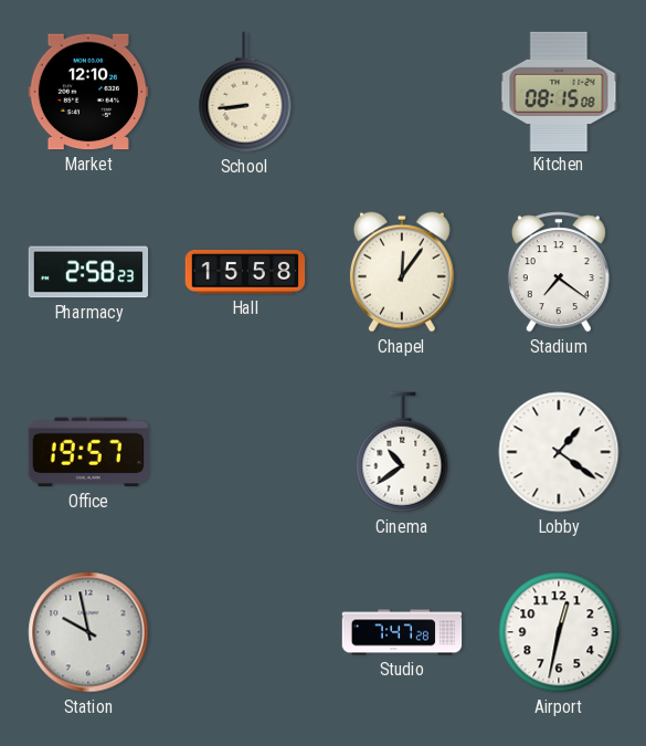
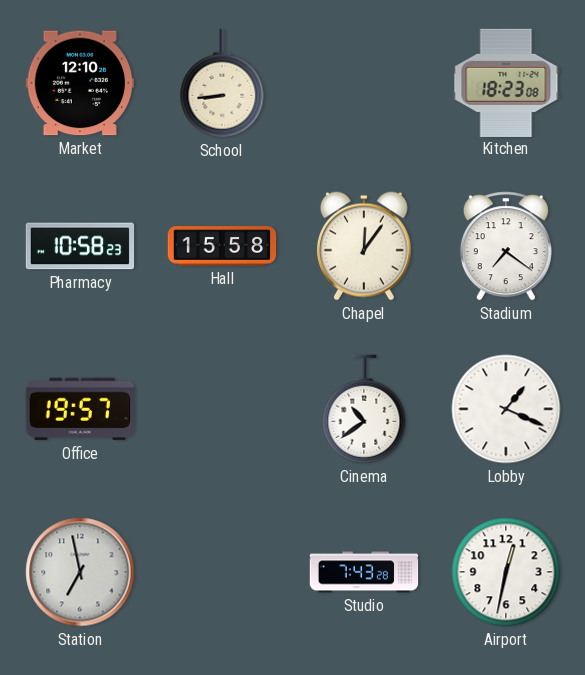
Kitchen: 08:15 -> 18:23 (506, 82)
Pharmacy: 2:58 -> 10:58 (80, 246)
Lobby: 1:21 -> 1:19 (506, 409)
Station: 9:58 -> 6:58 (80, 572)
Studio: 7:47 -> 7:43 (364, 572)
